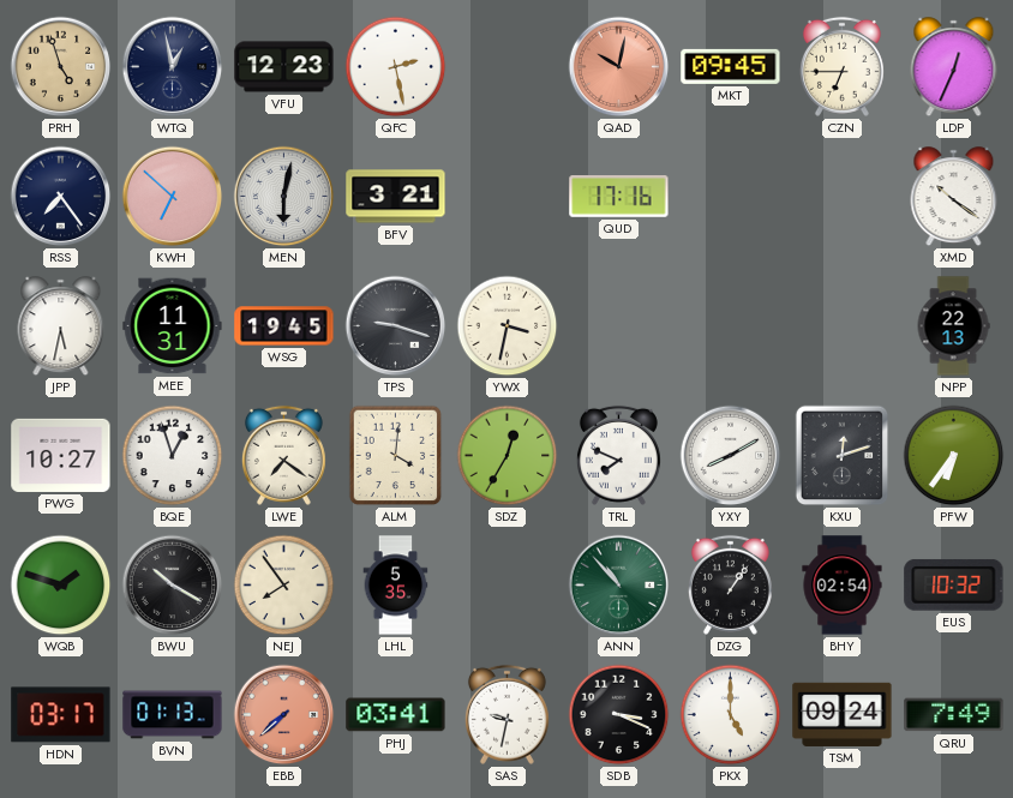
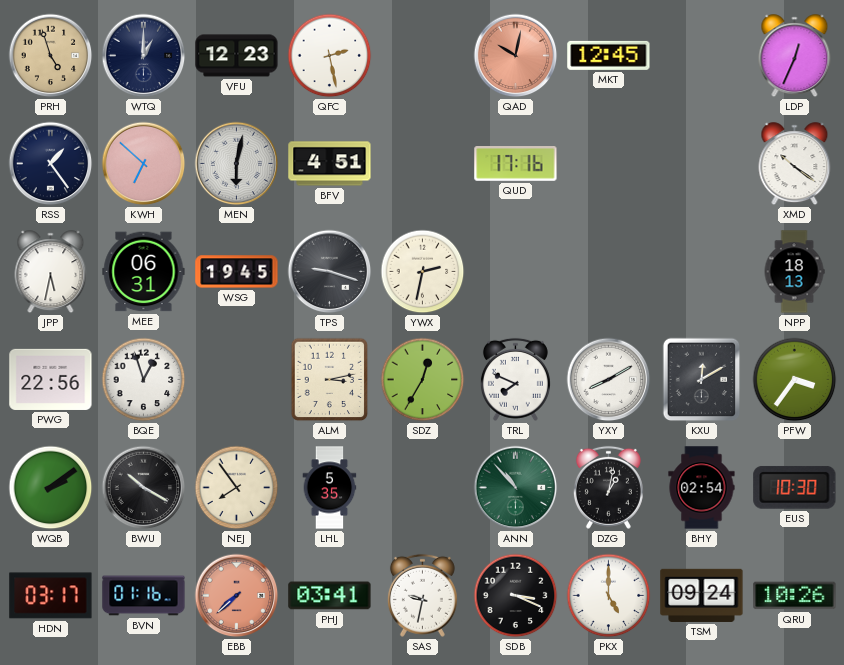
WTQ: 12:58 -> 1:00 (144, 56)
MKT: 09:45 -> 12:45 (609, 55)
CZN: 6:45 -> none (841, 66)
RSS: 7:24 -> 1:24 (51, 164)
BFV: 3:21 -> 4:51 (330, 164)
MEE: 11:31 -> 06:31 (144, 272)
YWX: 3:32 -> 2:32 (423, 272)
NPP: 22:13 -> 18:13 (794, 272)
PWG: 10:27 -> 22:56 (51, 379)
LWE: 7:21 -> none (283, 455)
ALM: 4:01 -> 3:13 (330, 380)
KXU: 12:12 -> 12:10 (702, 380)
PFW: 6:36 -> 3:36 (795, 380)
WQB: 1:48 -> 2:09 (51, 488)
DZG: 1:06 -> 1:02 (608, 487)
EUS: 10:32 -> 10:30 (795, 487)
BVN: 01:13 -> 01:16 (144, 596)
QRU: 7:49 -> 10:26 (795, 596)
